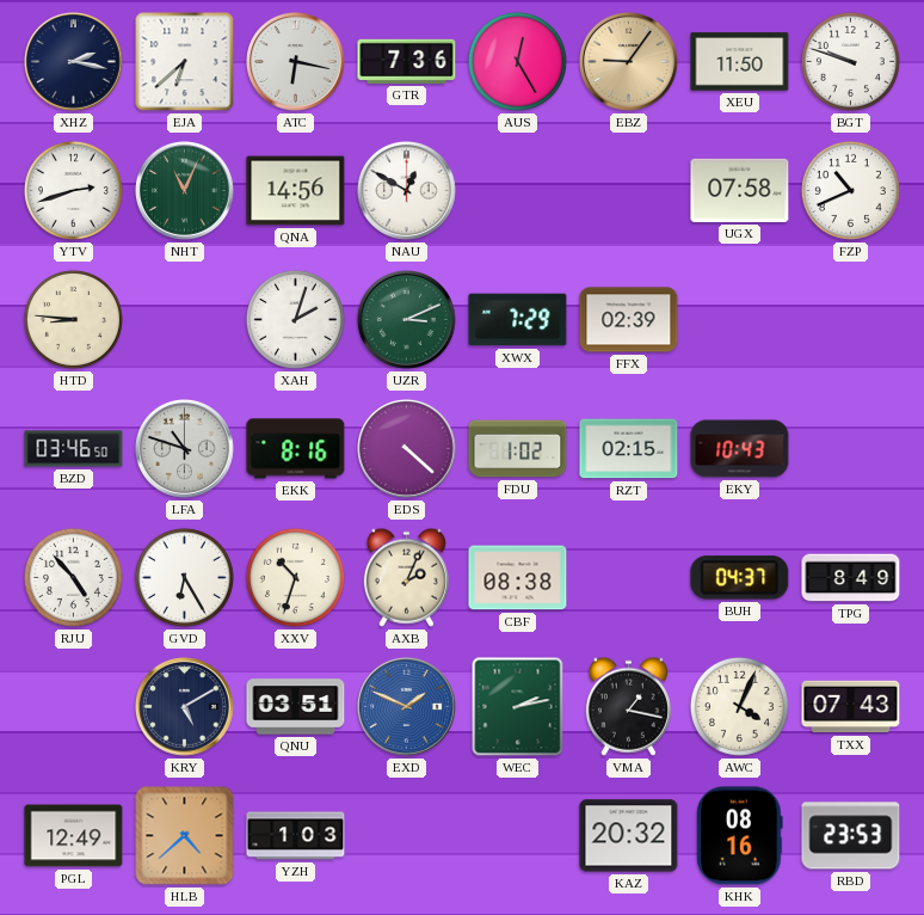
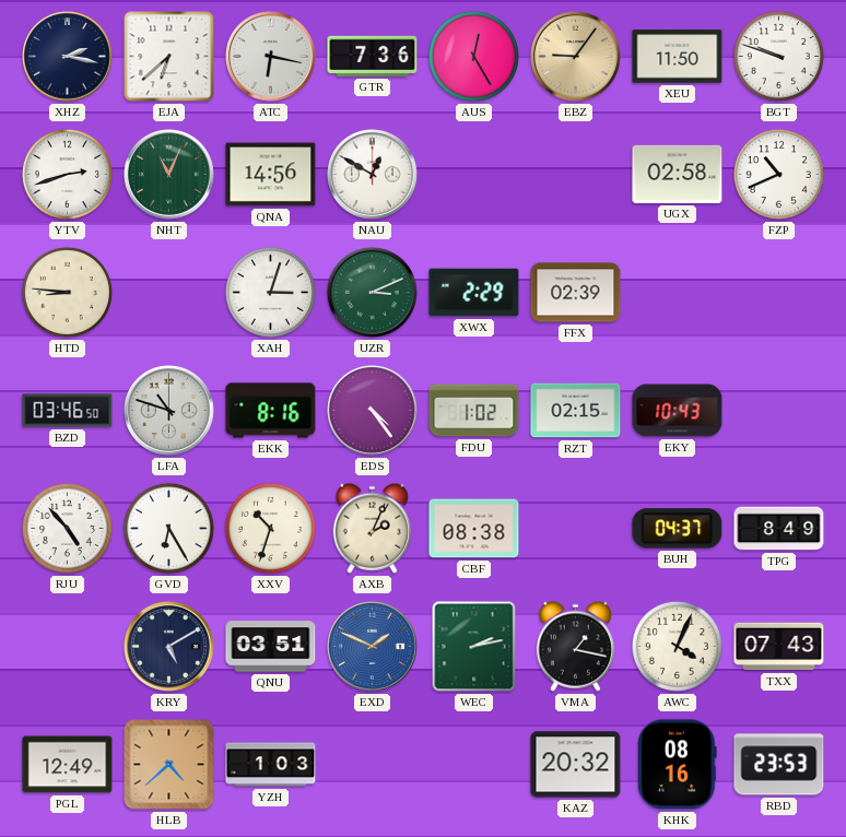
UGX: 07:58 -> 02:58 (678, 174)
XAH: 2:03 -> 3:03 (270, 292)
XWX: 7:29 -> 2:29 (474, 293)
EDS: 4:22 -> 4:24 (373, 411)
